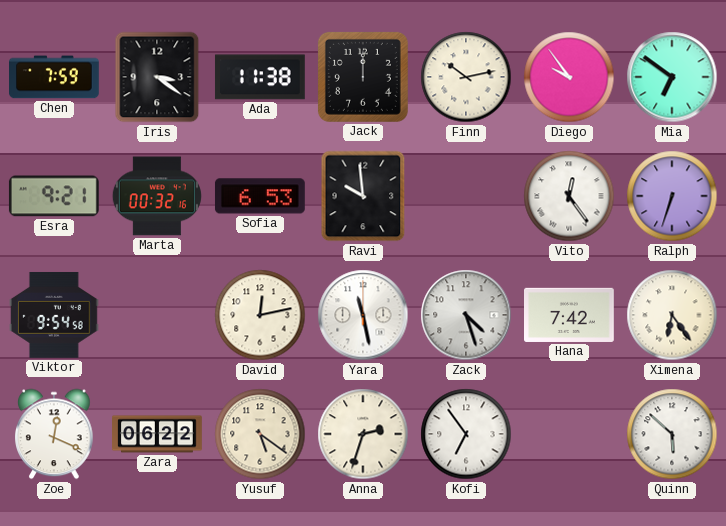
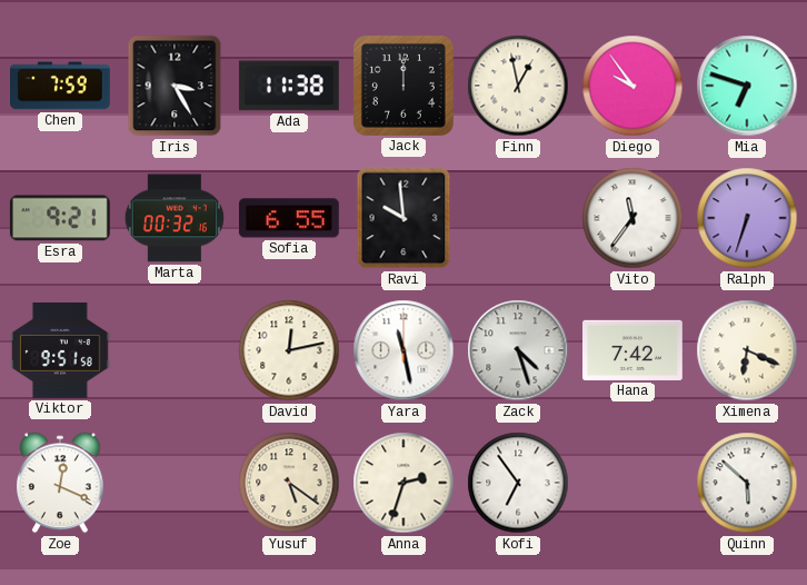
Iris: 3:21 -> 3:25 (175, 86)
Finn: 10:13 -> 12:58 (518, 86)
Mia: 6:51 -> 6:48 (747, 86)
Sofia: 6:53 -> 6:55 (289, 218)
Vito: 12:24 -> 11:36 (632, 218)
Viktor: 9:54 -> 9:51 (61, 350)
Ximena: 6:24 -> 6:19 (747, 350)
Zara: 06:22 -> none (158, 434)
